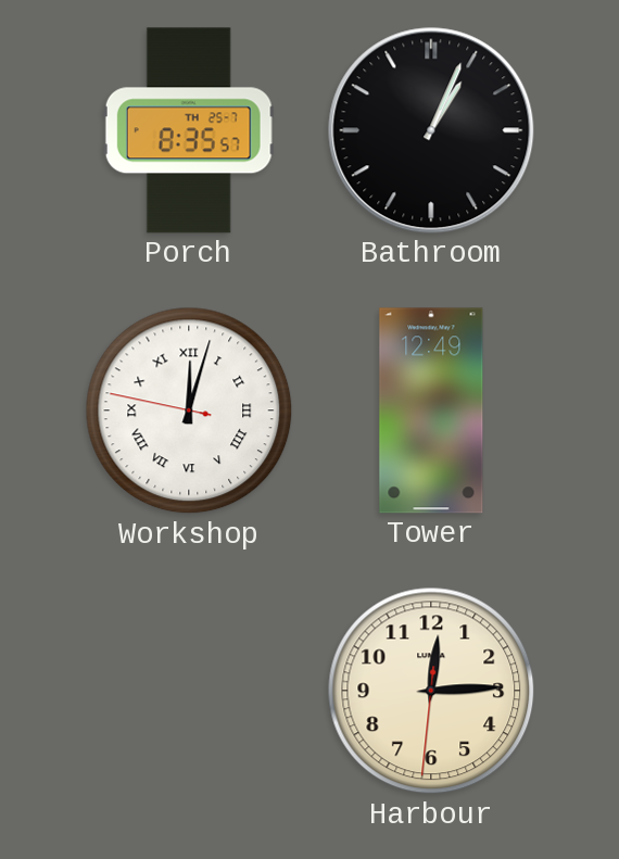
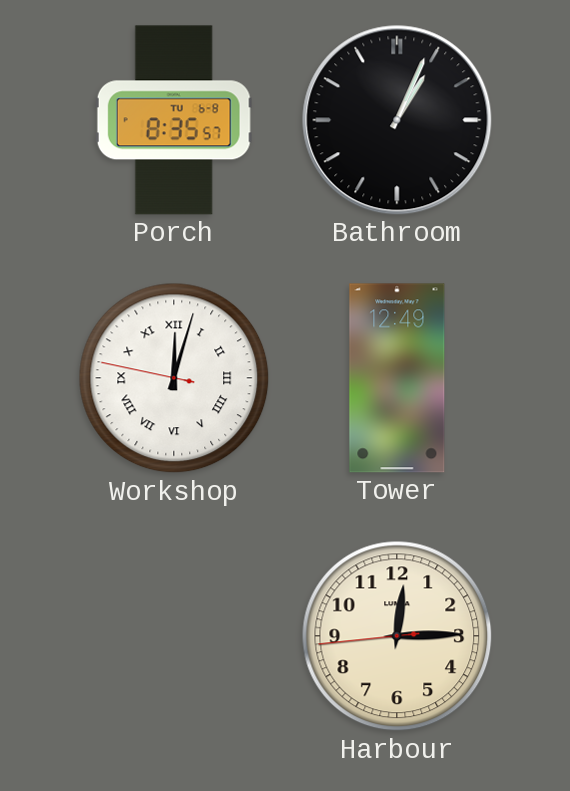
Porch date: TH 25-7 -> TU 6-8 (174, 120)
Harbour: 12:14:31 -> 12:14:44 (397, 636)
